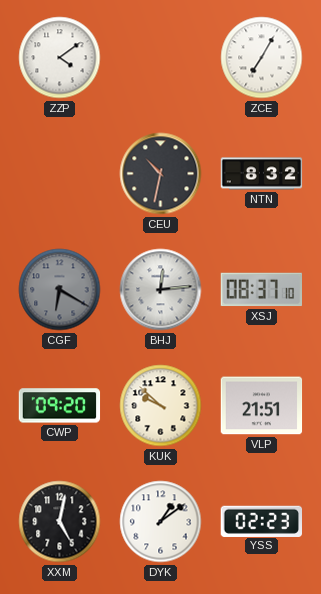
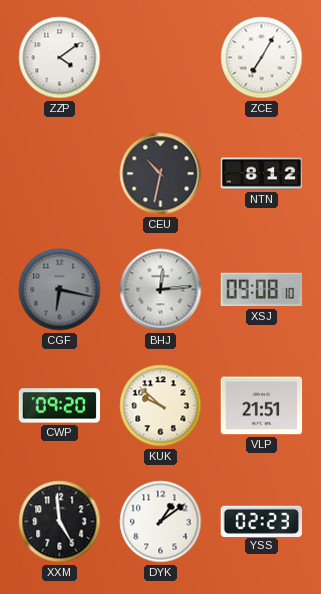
NTN: 8:32 -> 8:12 (262, 174)
CGF: 6:20 -> 6:17 (60, 290)
XSJ: 08:37 -> 09:08 (261, 290)
XXM: 5:02 -> 4:59 (60, 522)
